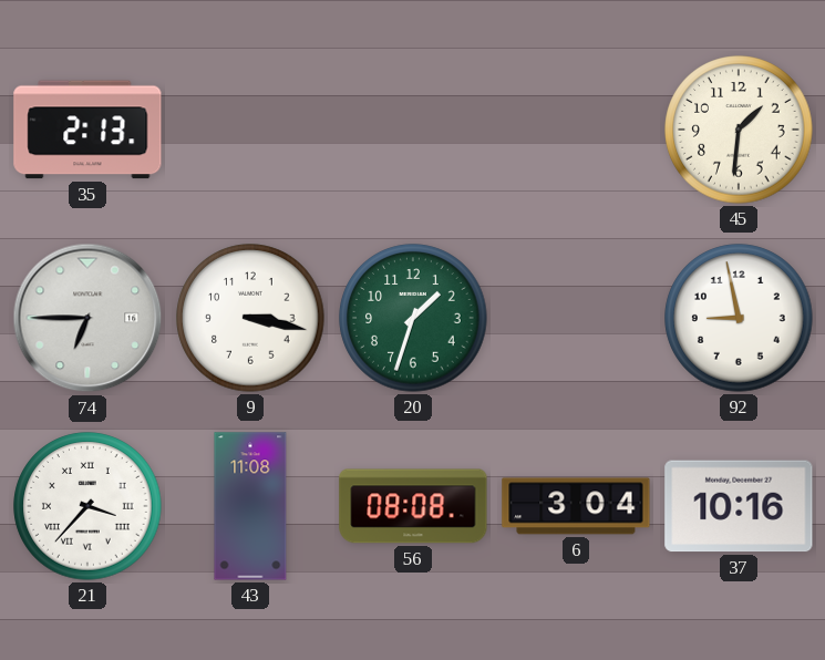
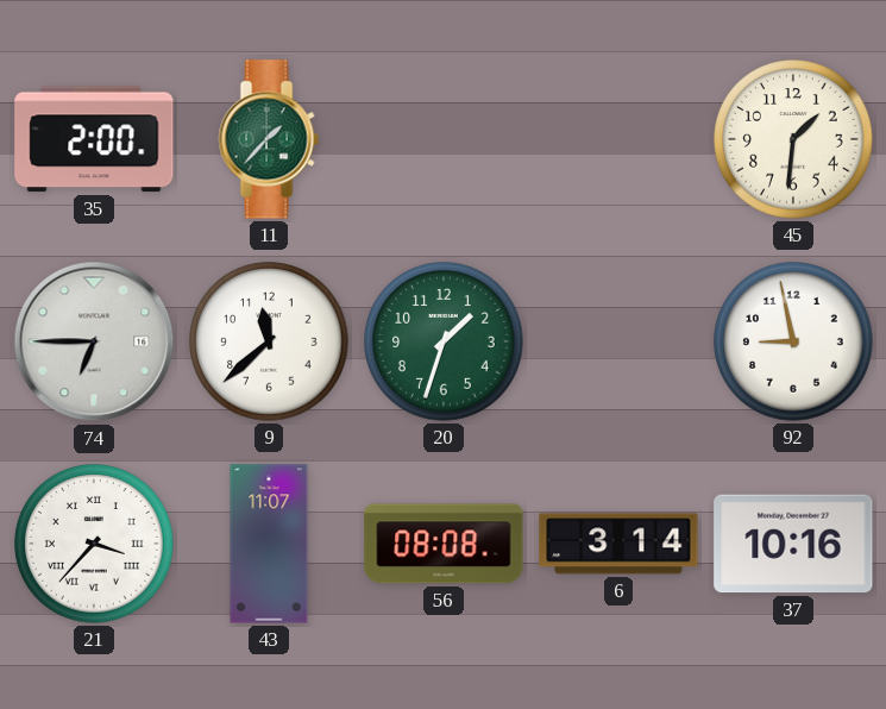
35: 2:13 -> 2:00 (94, 139)
11: none -> 1:37 (269, 139)
9: 3:17 -> 11:38 (269, 341)
43: 11:08 -> 11:07 (269, 544)
6: 3:04 -> 3:14 (618, 544)
